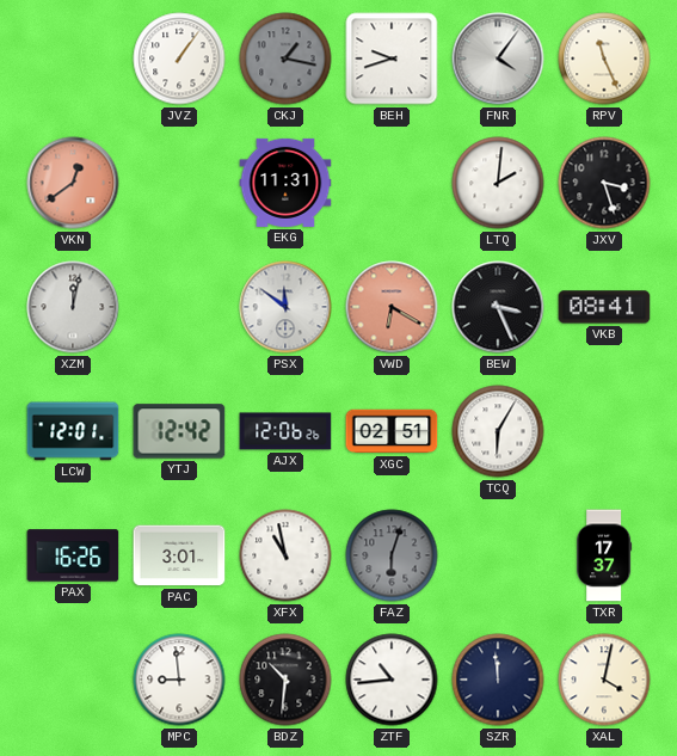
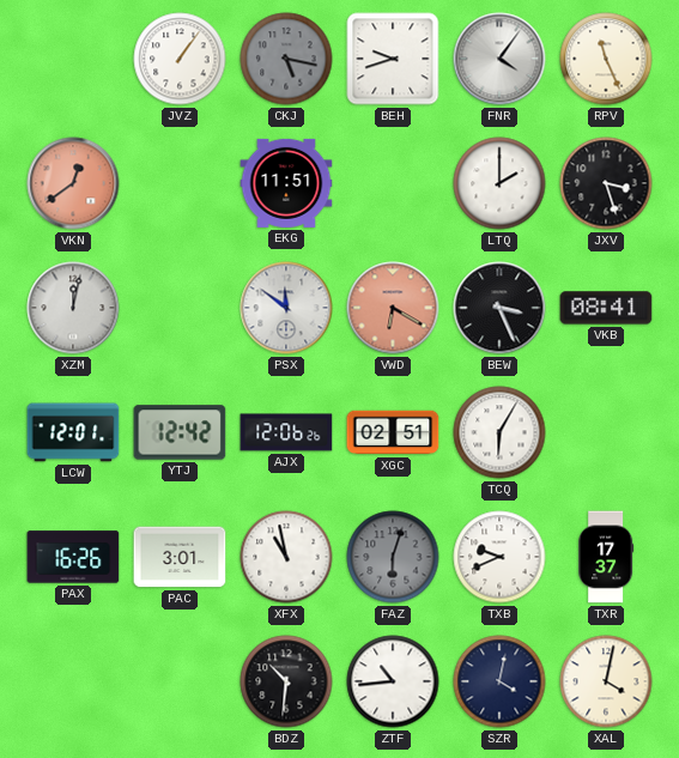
CKJ: 1:17 -> 5:17 (286, 59)
EKG: 11:31 -> 11:51 (286, 183)
LTQ: 2:01 -> 2:00 (499, 183)
TXB: none -> 9:41 (499, 557)
MPC: 8:59 -> none (179, 680)
SZR: 11:59 -> 4:02 (499, 681)
